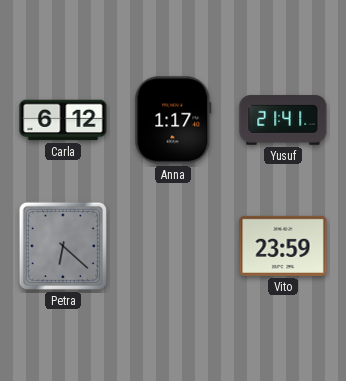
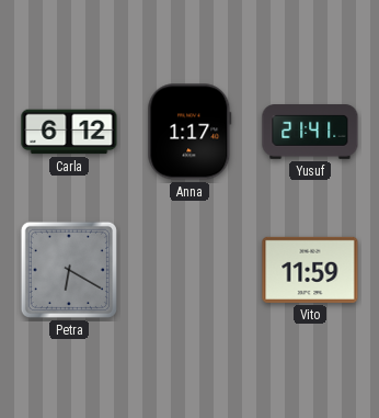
Petra: 6:22 -> 6:20 (69, 270)
Vito: 23:59 -> 11:59 (310, 270)
